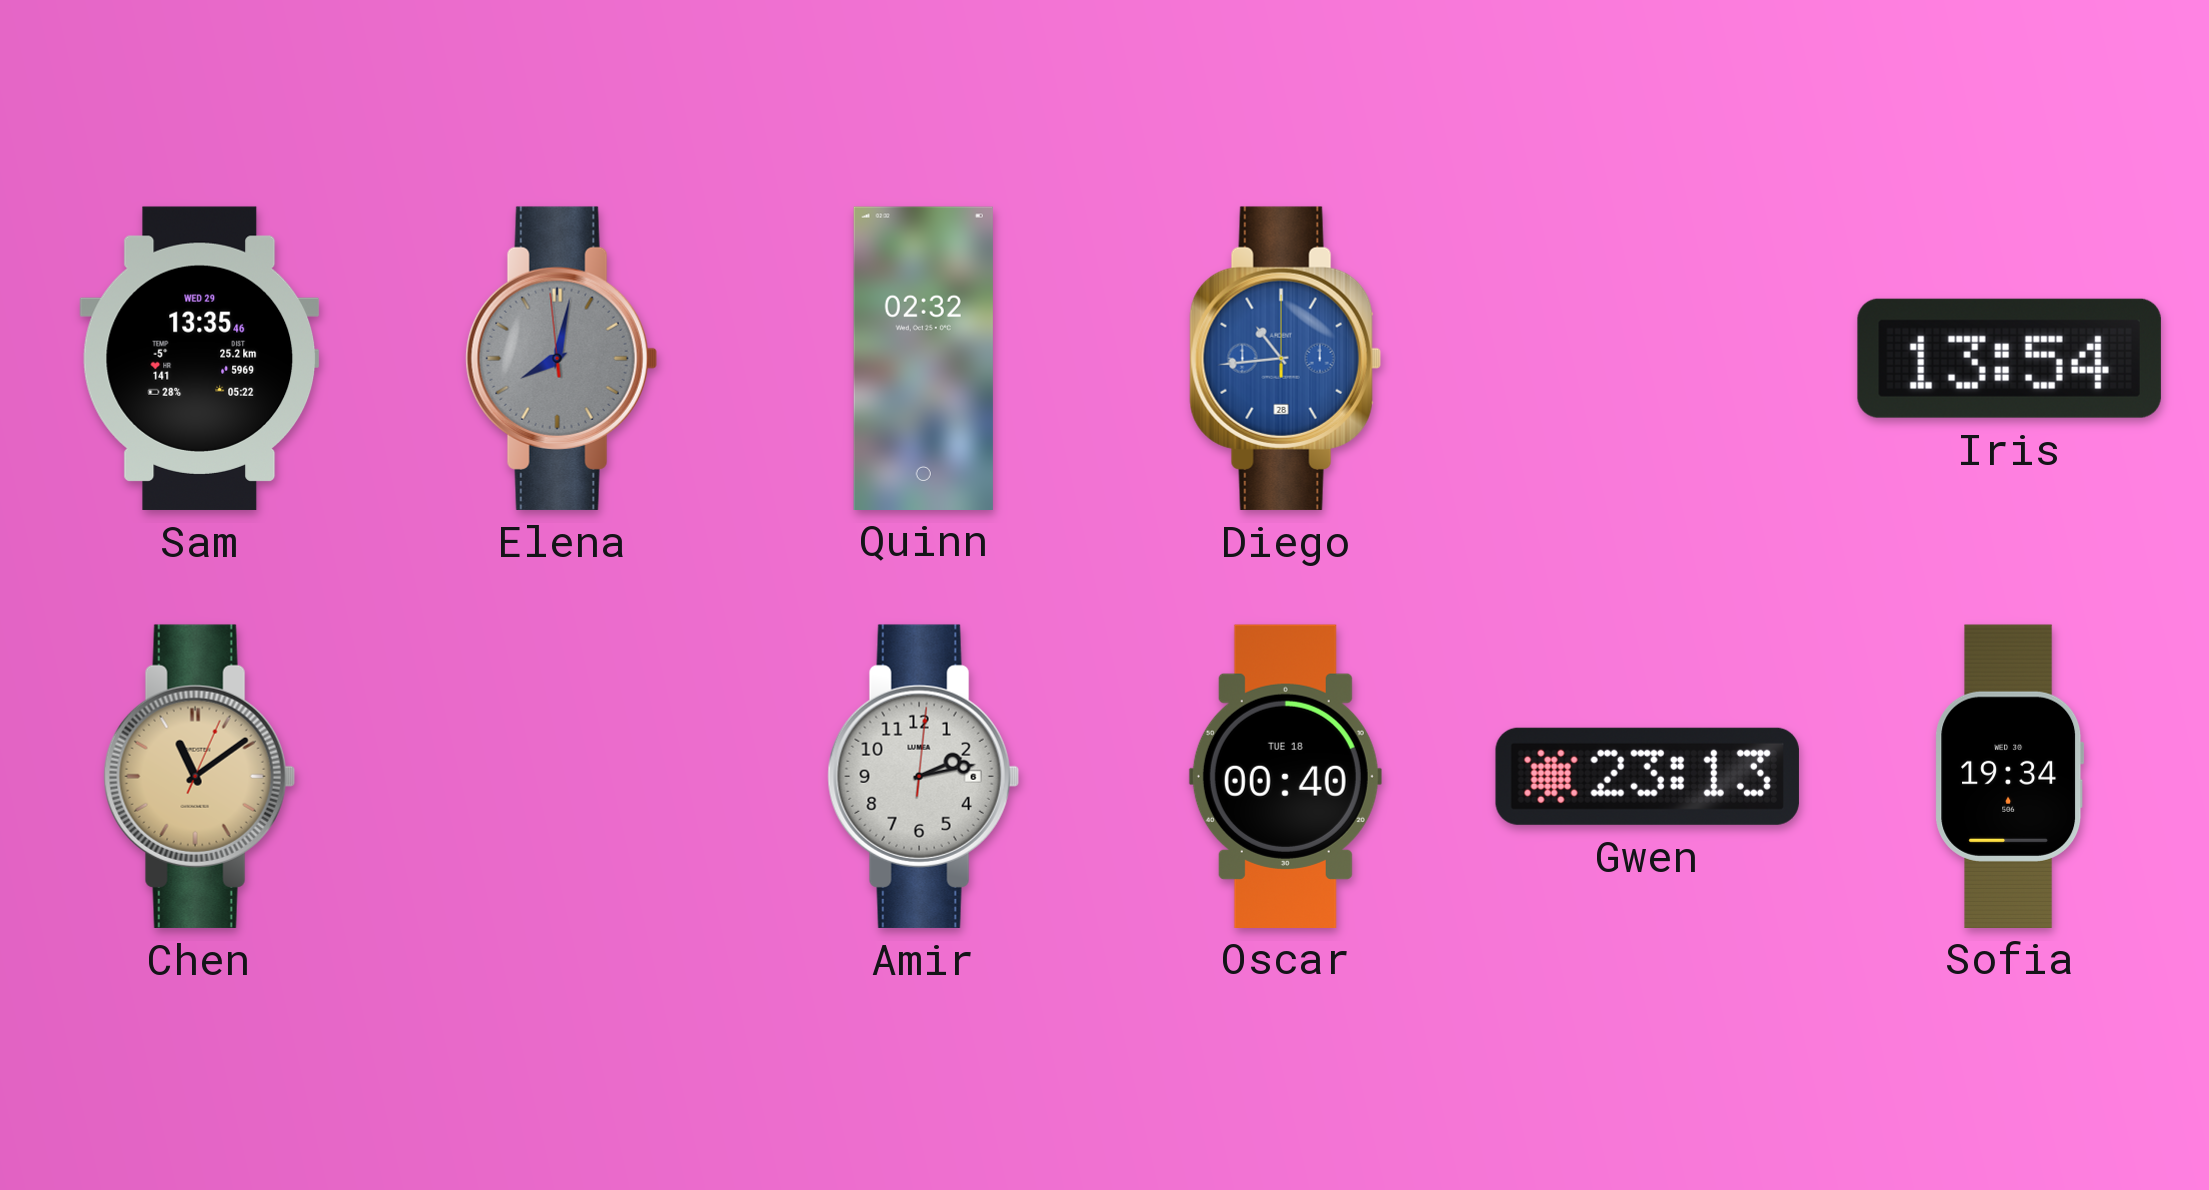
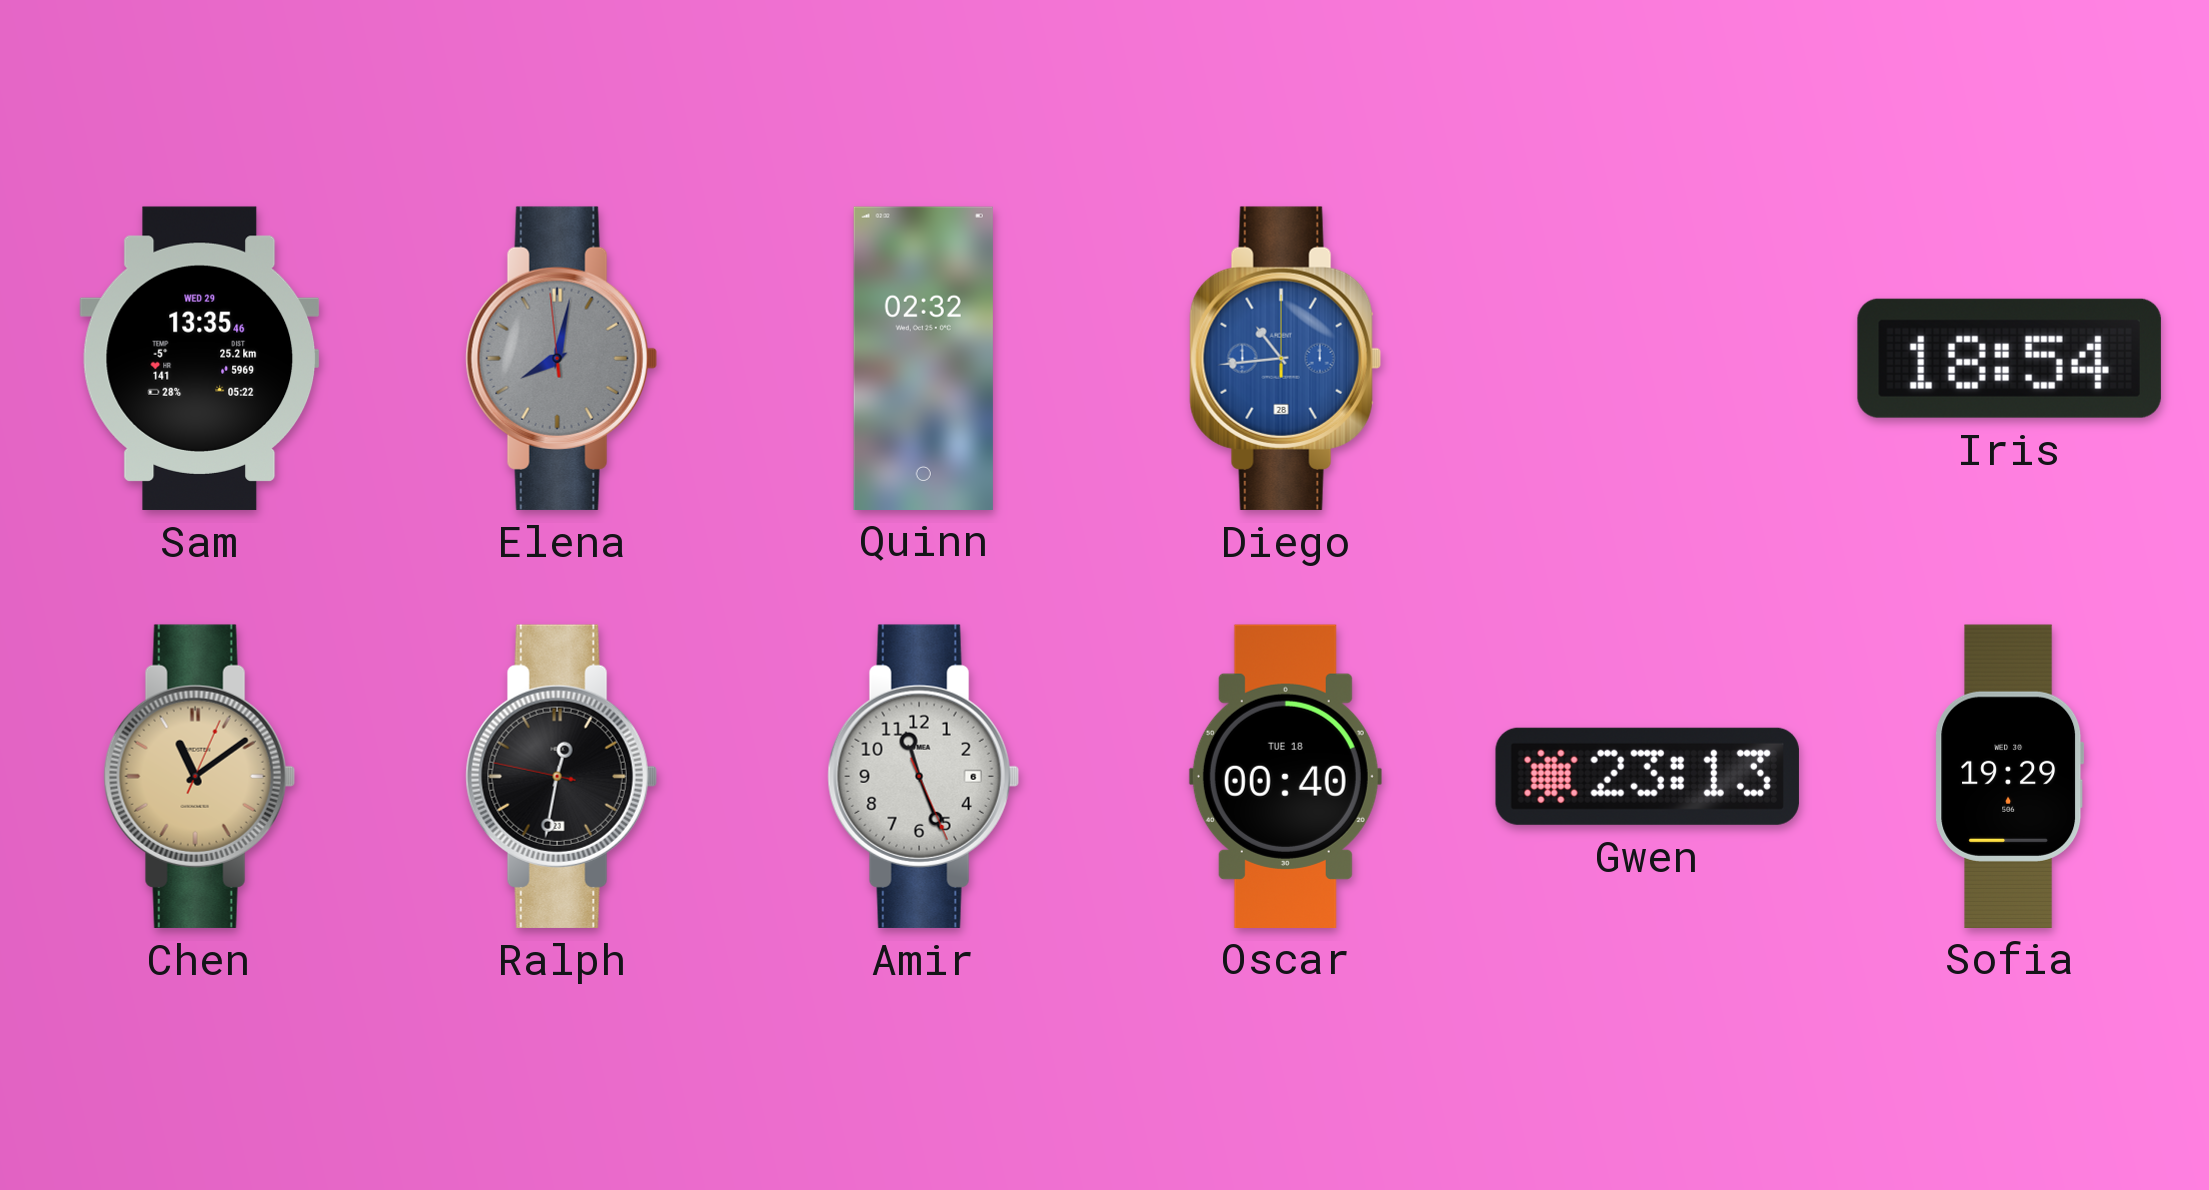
Iris: 13:54 -> 18:54 (2009, 358)
Ralph: none -> 12:31 (561, 776)
Amir: 2:13 -> 11:26 (923, 776)
Sofia: 19:34 -> 19:29 (2010, 776)
